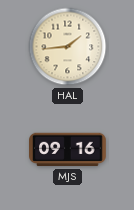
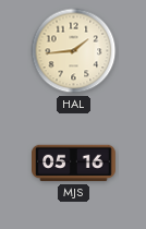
MJS: 09:16 -> 05:16 (74, 164)
